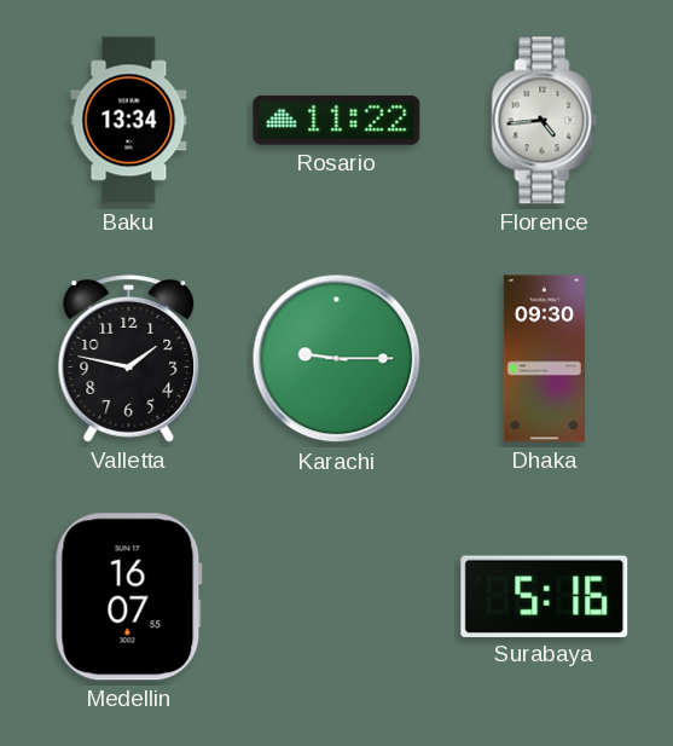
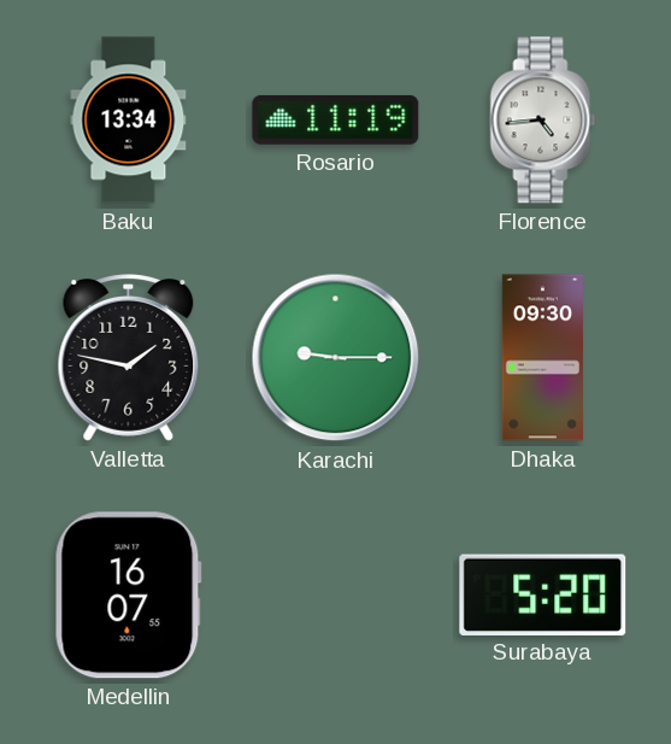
Rosario: 11:22 -> 11:19 (336, 119)
Surabaya: 5:16 -> 5:20 (543, 594)
